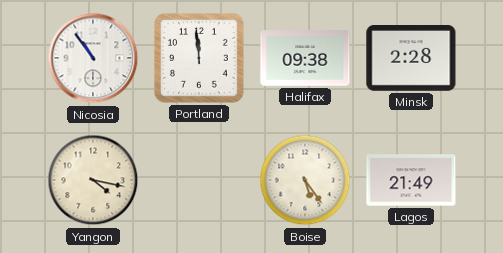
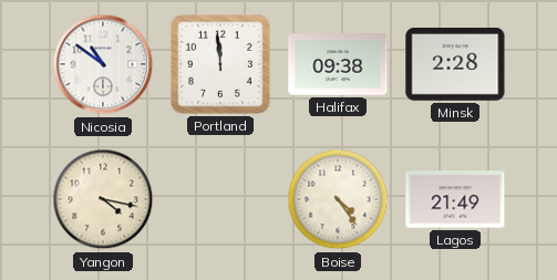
Nicosia: 10:54 -> 10:51 (103, 64)
Boise: 5:24 -> 4:24 (338, 199)
